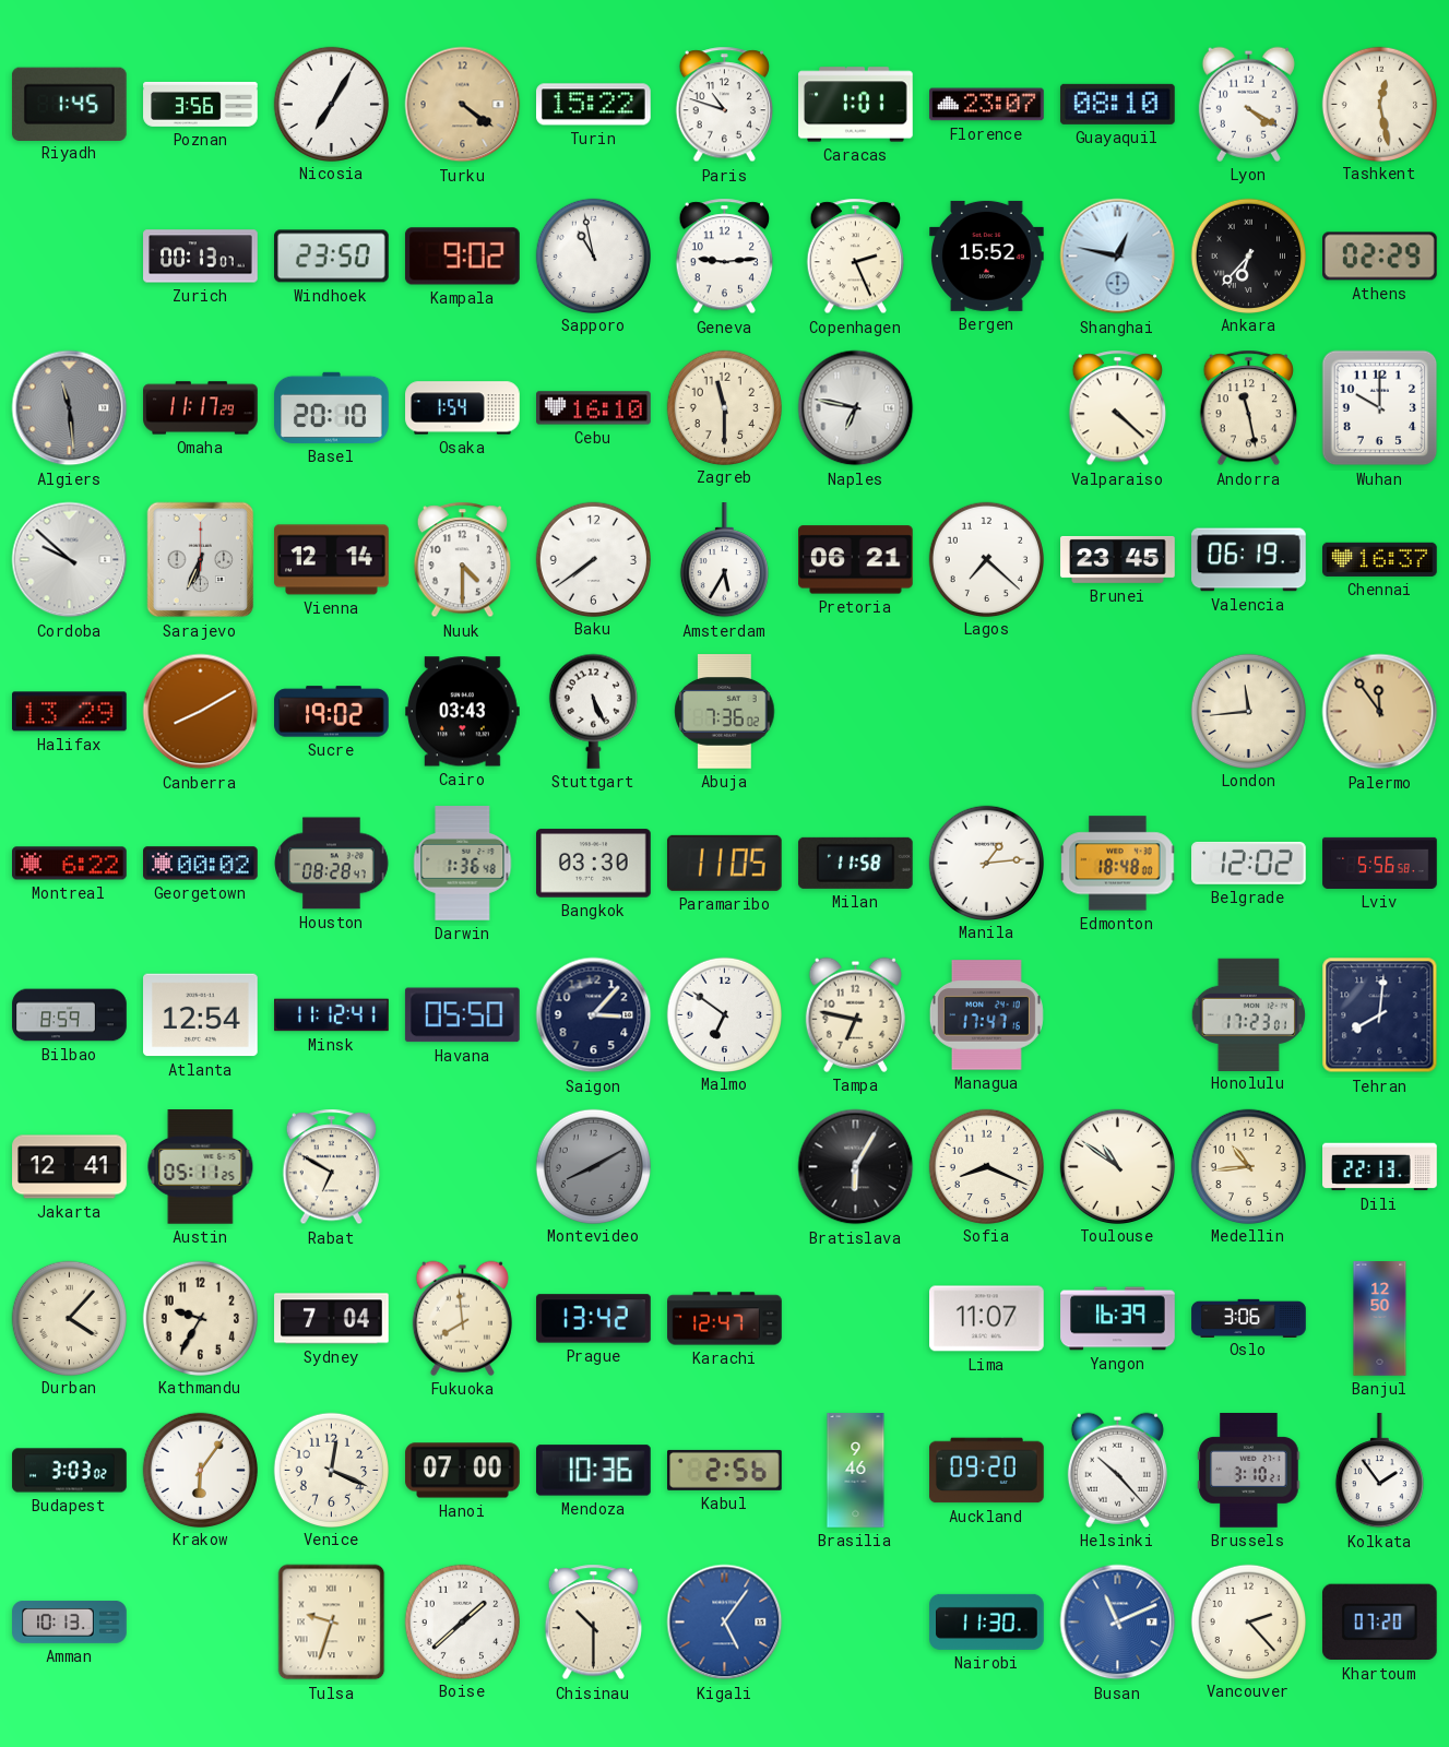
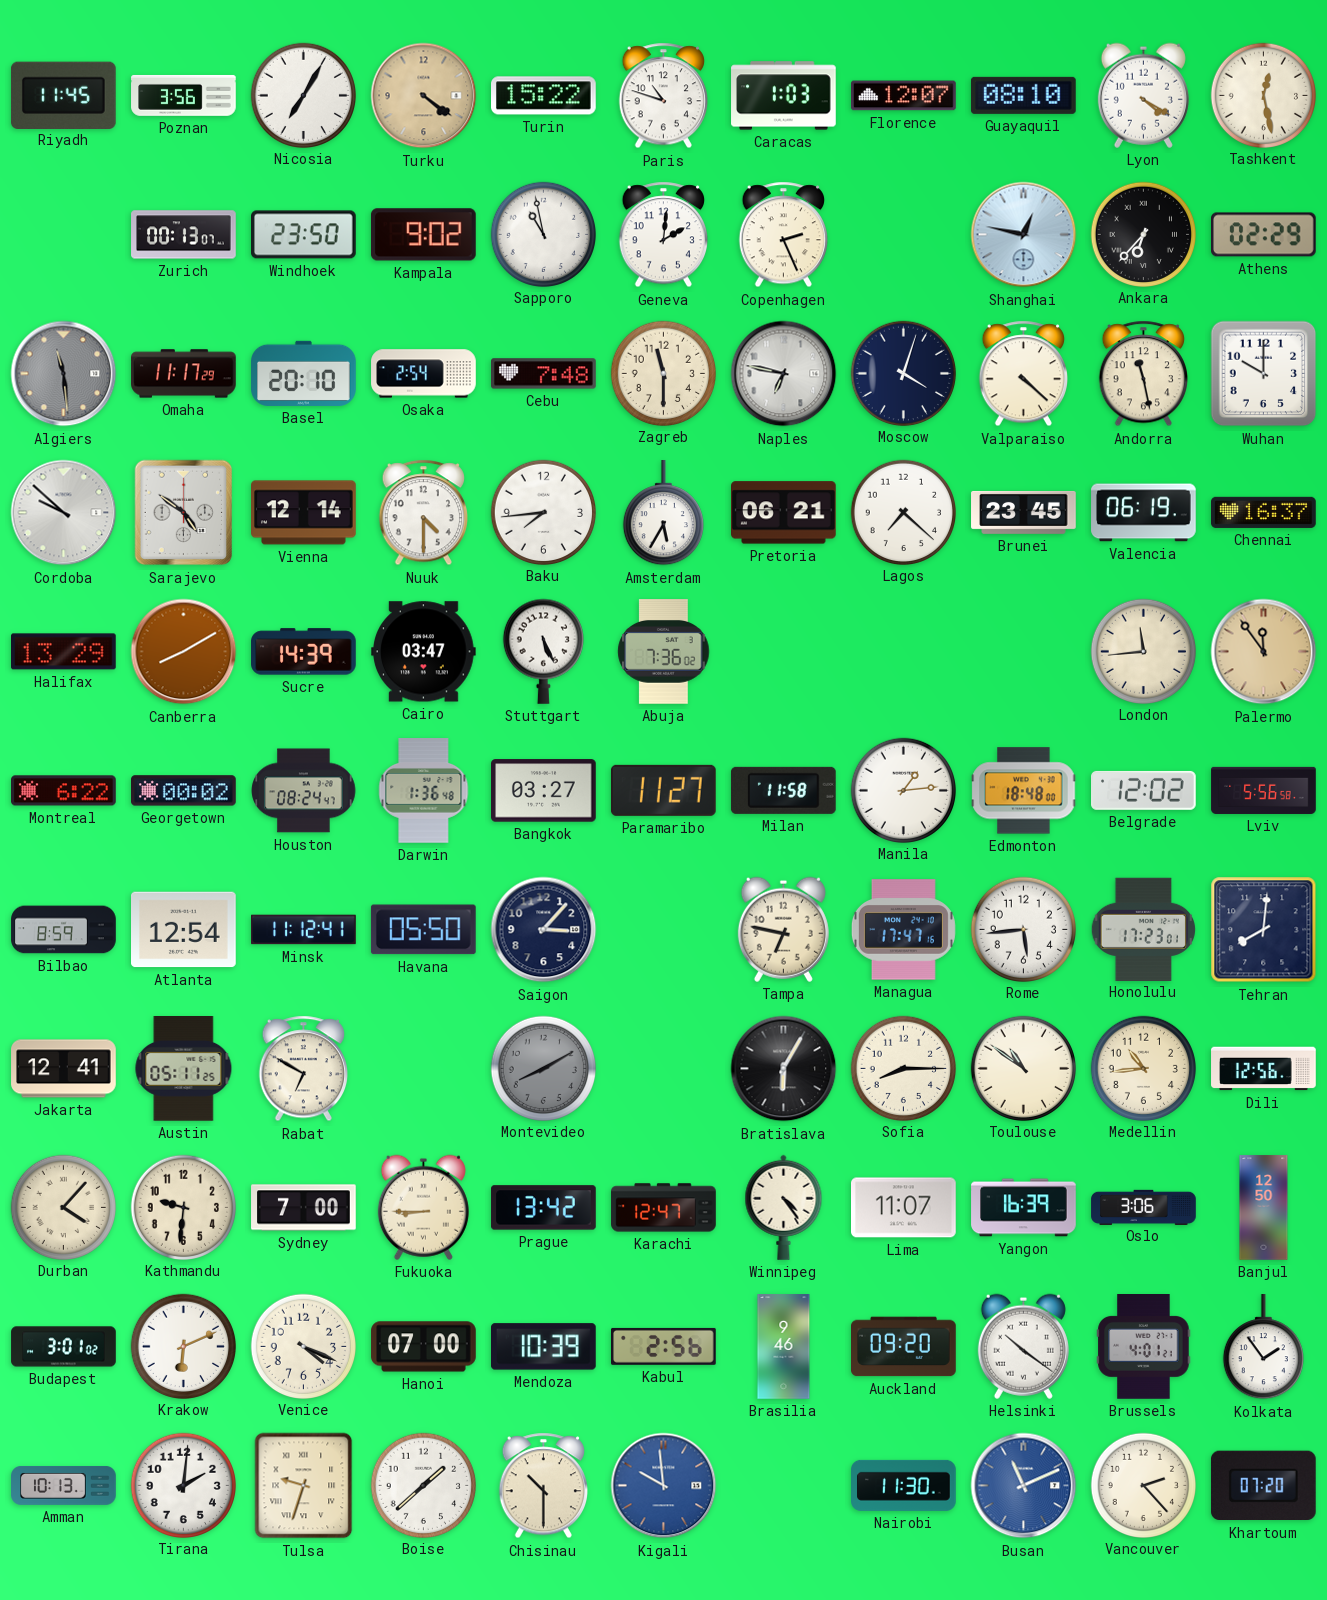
Riyadh: 1:45 -> 11:45 (63, 95)
Caracas: 1:01 -> 1:03 (784, 96)
Florence: 23:07 -> 12:07 (904, 96)
Geneva: 9:14 -> 2:01 (663, 235)
Bergen: 15:52 -> none (987, 255)
Osaka: 1:54 -> 2:54 (424, 374)
Cebu: 16:10 -> 7:48 (544, 374)
Moscow: none -> 4:03 (903, 373)
Sarajevo: 6:34 -> 4:51 (184, 513)
Baku: 7:39 -> 7:44 (543, 512)
Sucre: 19:02 -> 14:39 (304, 652)
Cairo: 03:43 -> 03:47 (424, 652)
Houston: 08:28 -> 08:24 (304, 791)
Bangkok: 03:30 -> 03:27 (544, 791)
Paramaribo: 11:05 -> 11:27 (663, 790)
Malmo: 6:51 -> none (724, 1014)
Rome: none -> 5:44 (1023, 929)
Sofia: 8:19 -> 8:15 (903, 1068)
Dili: 22:13 -> 12:56 (1264, 1069)
Kathmandu: 9:35 -> 9:31 (183, 1207)
Sydney: 7:04 -> 7:00 (304, 1208)
Fukuoka: 7:59 -> 8:45 (423, 1207)
Winnipeg: none -> 4:24 (784, 1207)
Budapest: 3:03 -> 3:01 (64, 1347)
Krakow: 6:06 -> 6:11 (183, 1346)
Venice: 12:19 -> 4:19 (303, 1346)
Mendoza: 10:36 -> 10:39 (544, 1347)
Helsinki: 10:23 -> 10:21 (1023, 1346)
Brussels: 3:10 -> 4:01 (1144, 1347)
Tirana: none -> 2:01 (183, 1485)
Kigali: 5:06 -> 9:59 (664, 1486)
